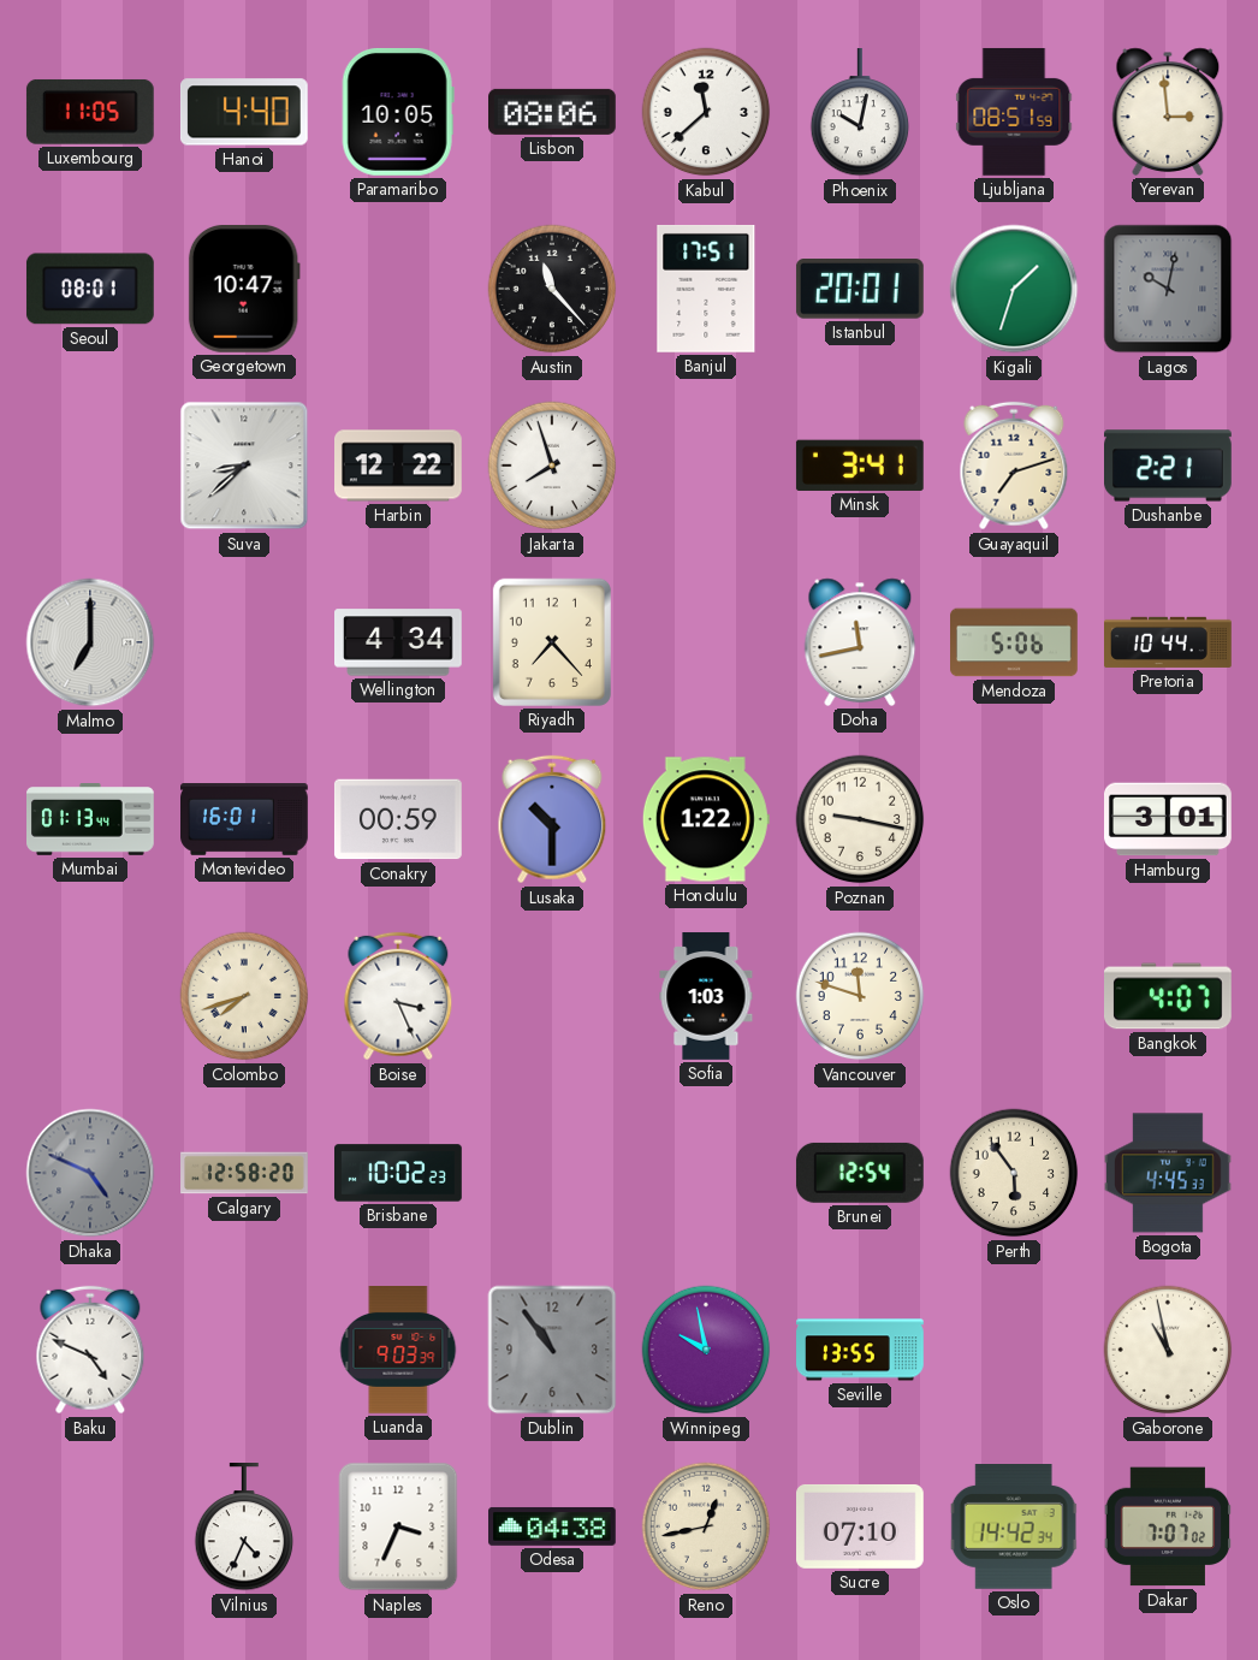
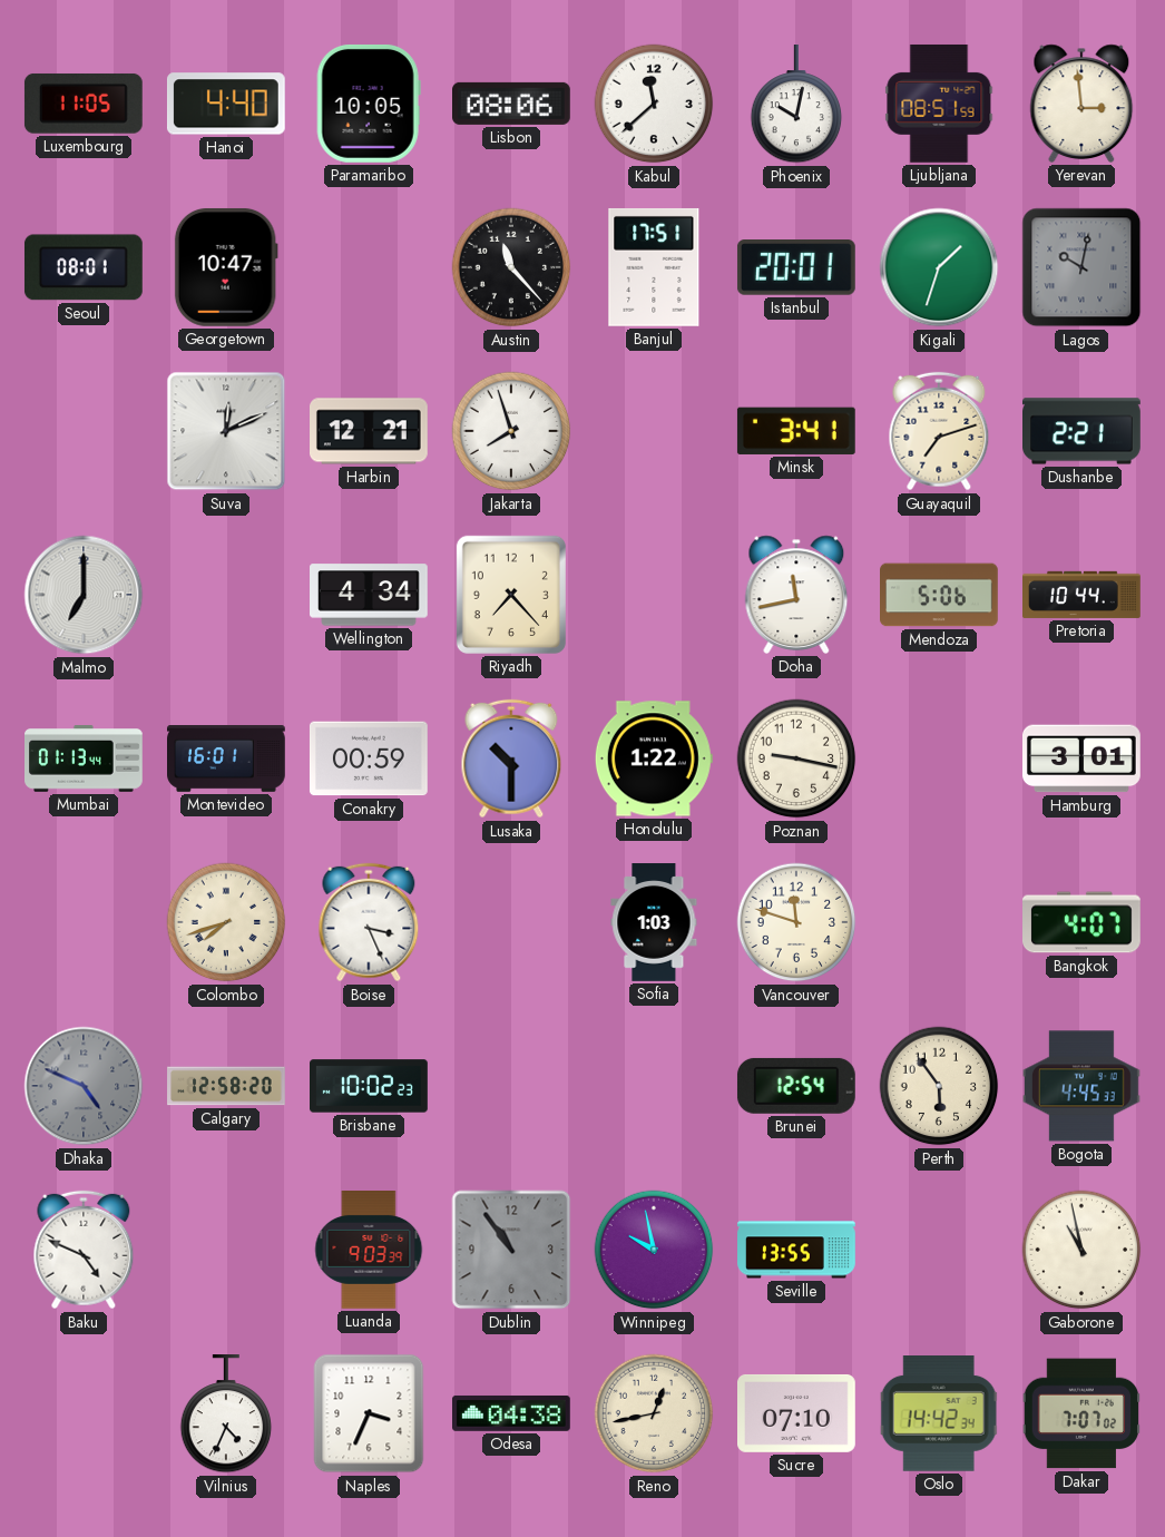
Suva: 8:38 -> 12:11 (226, 431)
Harbin: 12:22 -> 12:21 (370, 431)
